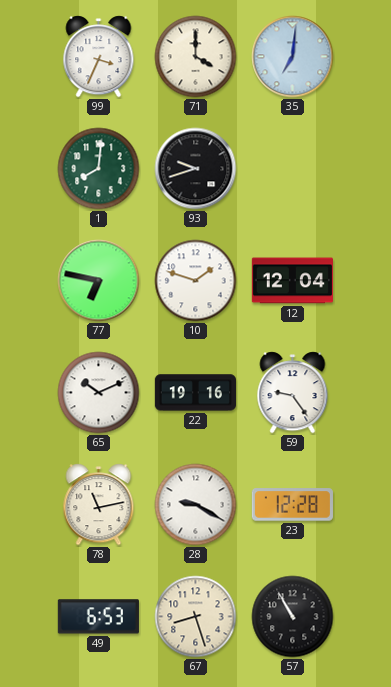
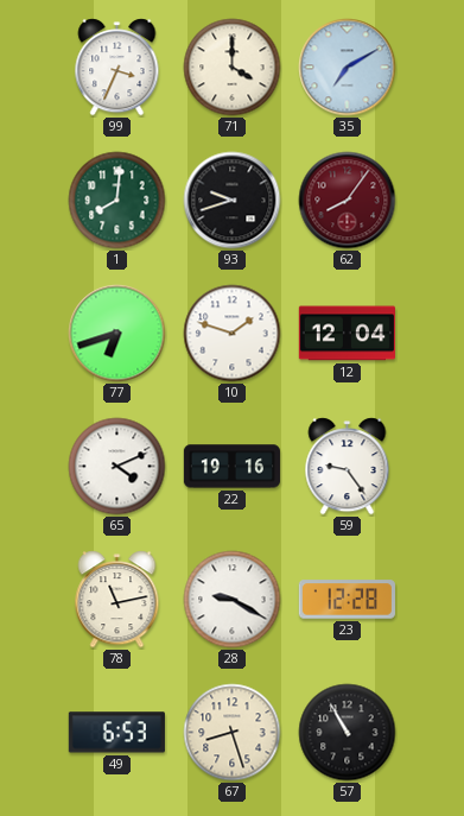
35: 7:01 -> 7:10 (348, 68)
62: none -> 8:06 (348, 201)
77: 6:47 -> 6:42 (117, 334)
65: 10:11 -> 4:11 (117, 467)
